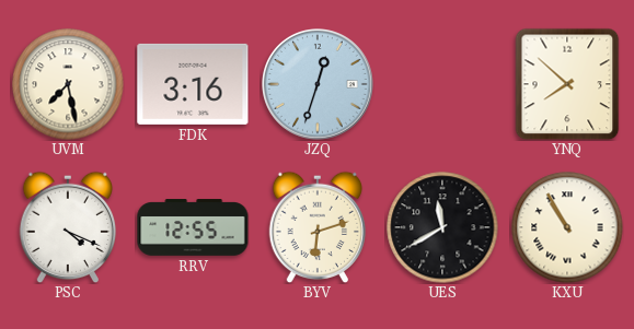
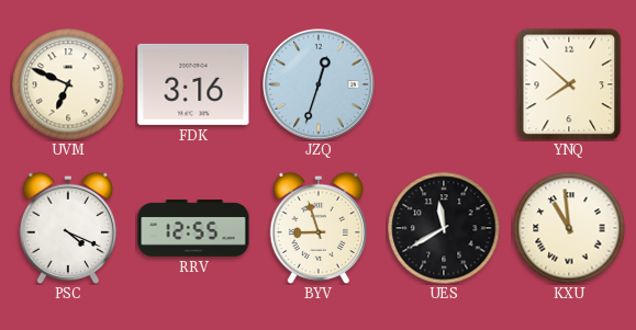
UVM: 7:28 -> 6:49 (68, 84)
BYV: 6:12 -> 8:57 (319, 228)
KXU: 10:55 -> 10:59 (569, 228)
